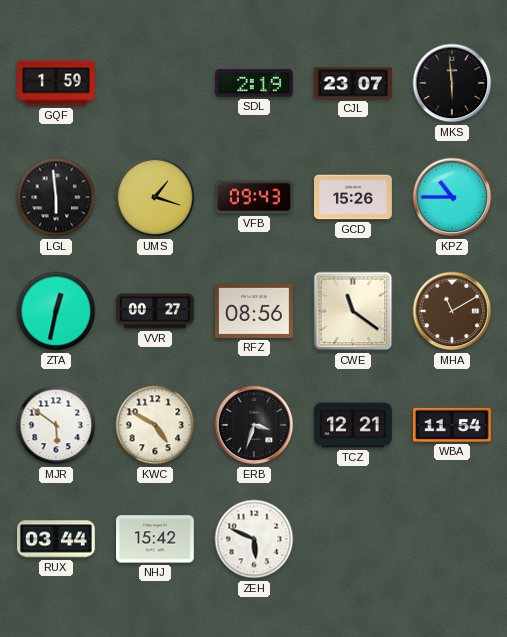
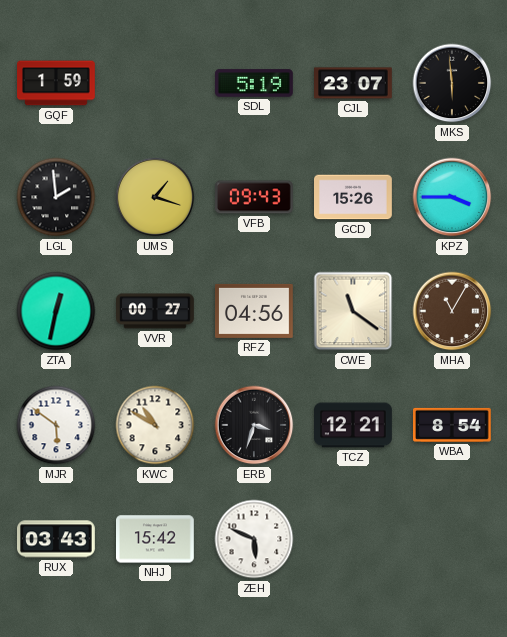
SDL: 2:19 -> 5:19 (255, 83)
LGL: 5:59 -> 1:59 (56, 197)
KPZ: 10:45 -> 3:45 (452, 197)
RFZ: 08:56 -> 04:56 (255, 311)
MHA: 11:10 -> 11:05 (452, 311)
KWC: 4:50 -> 10:50 (155, 425)
WBA: 11:54 -> 8:54 (453, 425)
RUX: 03:44 -> 03:43 (57, 539)
